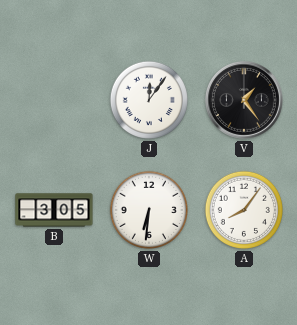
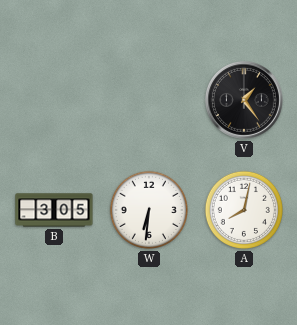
J: 12:06 -> none (149, 100)
A: 8:06 -> 8:02 (244, 210)
